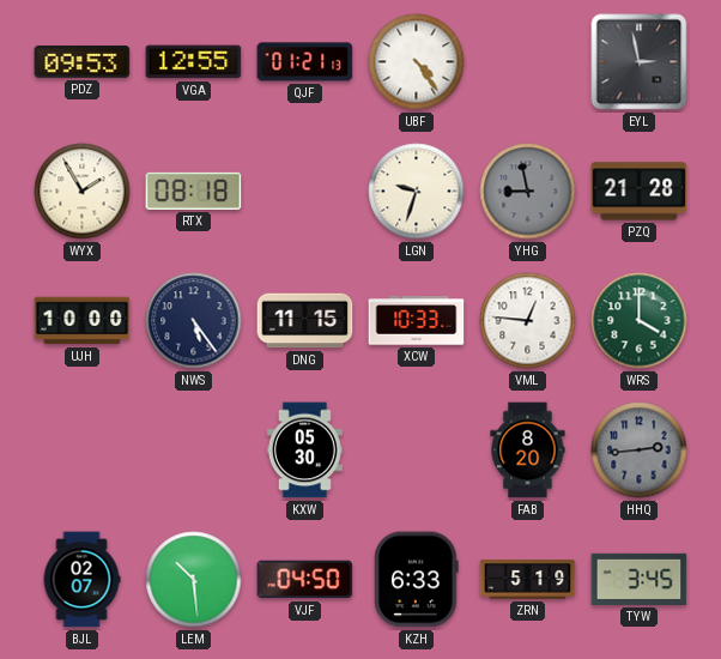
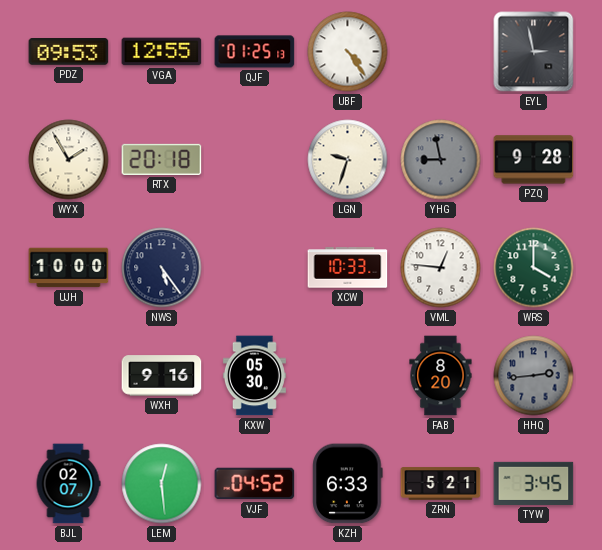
QJF: 01:21 -> 01:25 (255, 52)
RTX: 08:18 -> 20:18 (162, 159)
PZQ: 21:28 -> 9:28 (534, 160)
DNG: 11:15 -> none (305, 321)
WXH: none -> 9:16 (162, 376)
LEM: 10:29 -> 12:29 (162, 484)
VJF: 04:50 -> 04:52 (255, 484)
ZRN: 5:19 -> 5:21 (441, 484)
